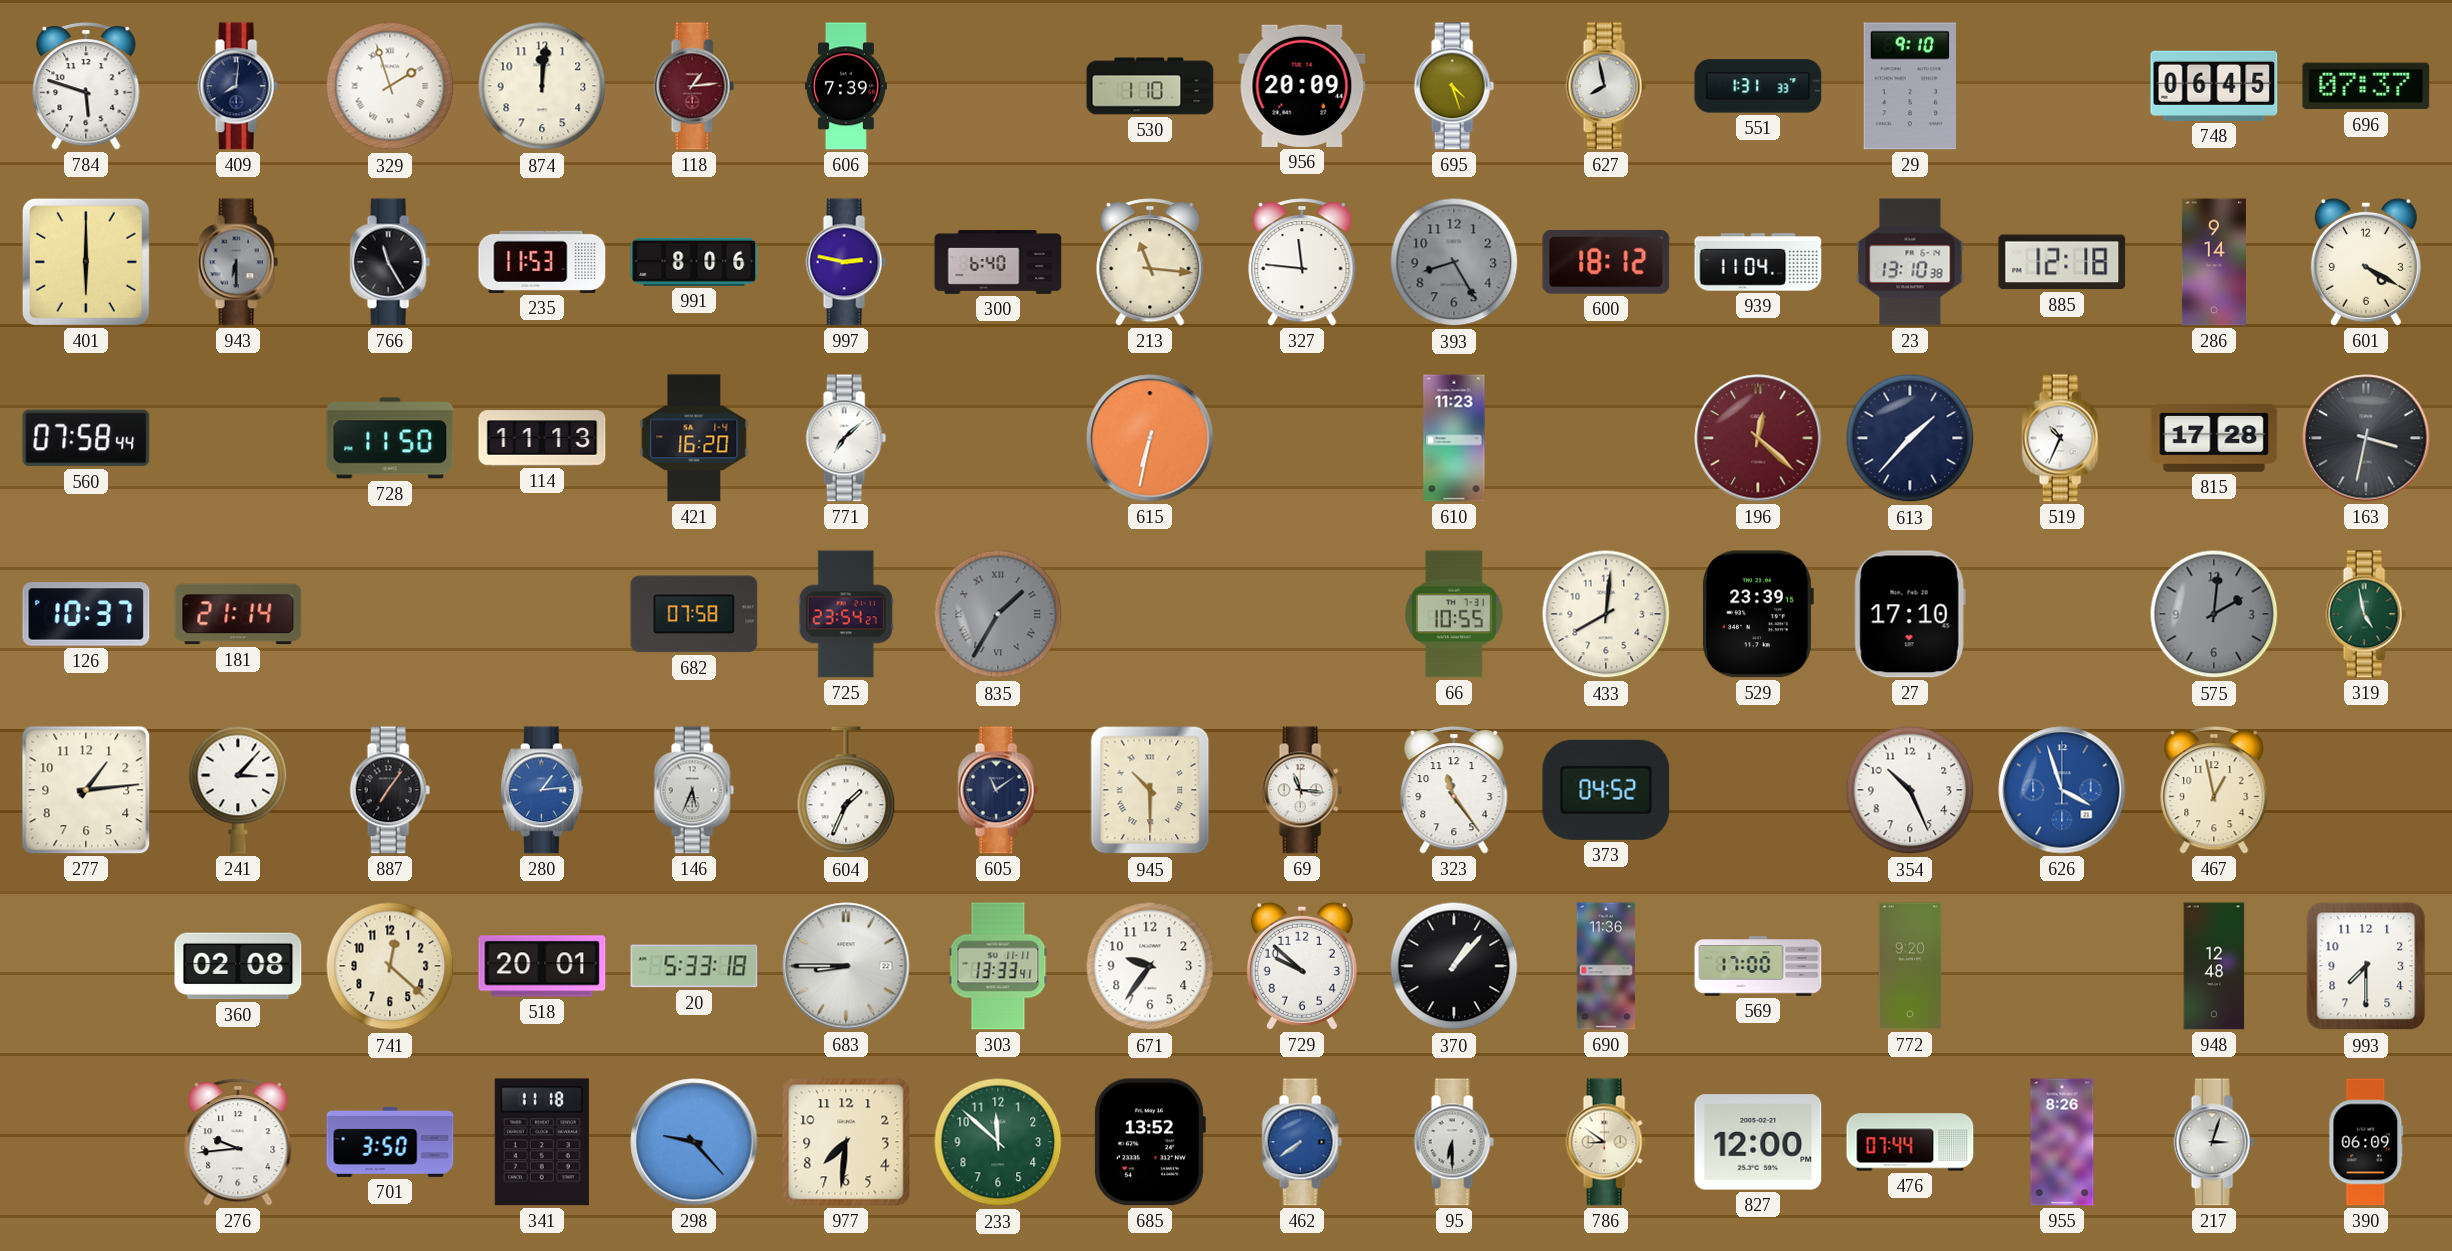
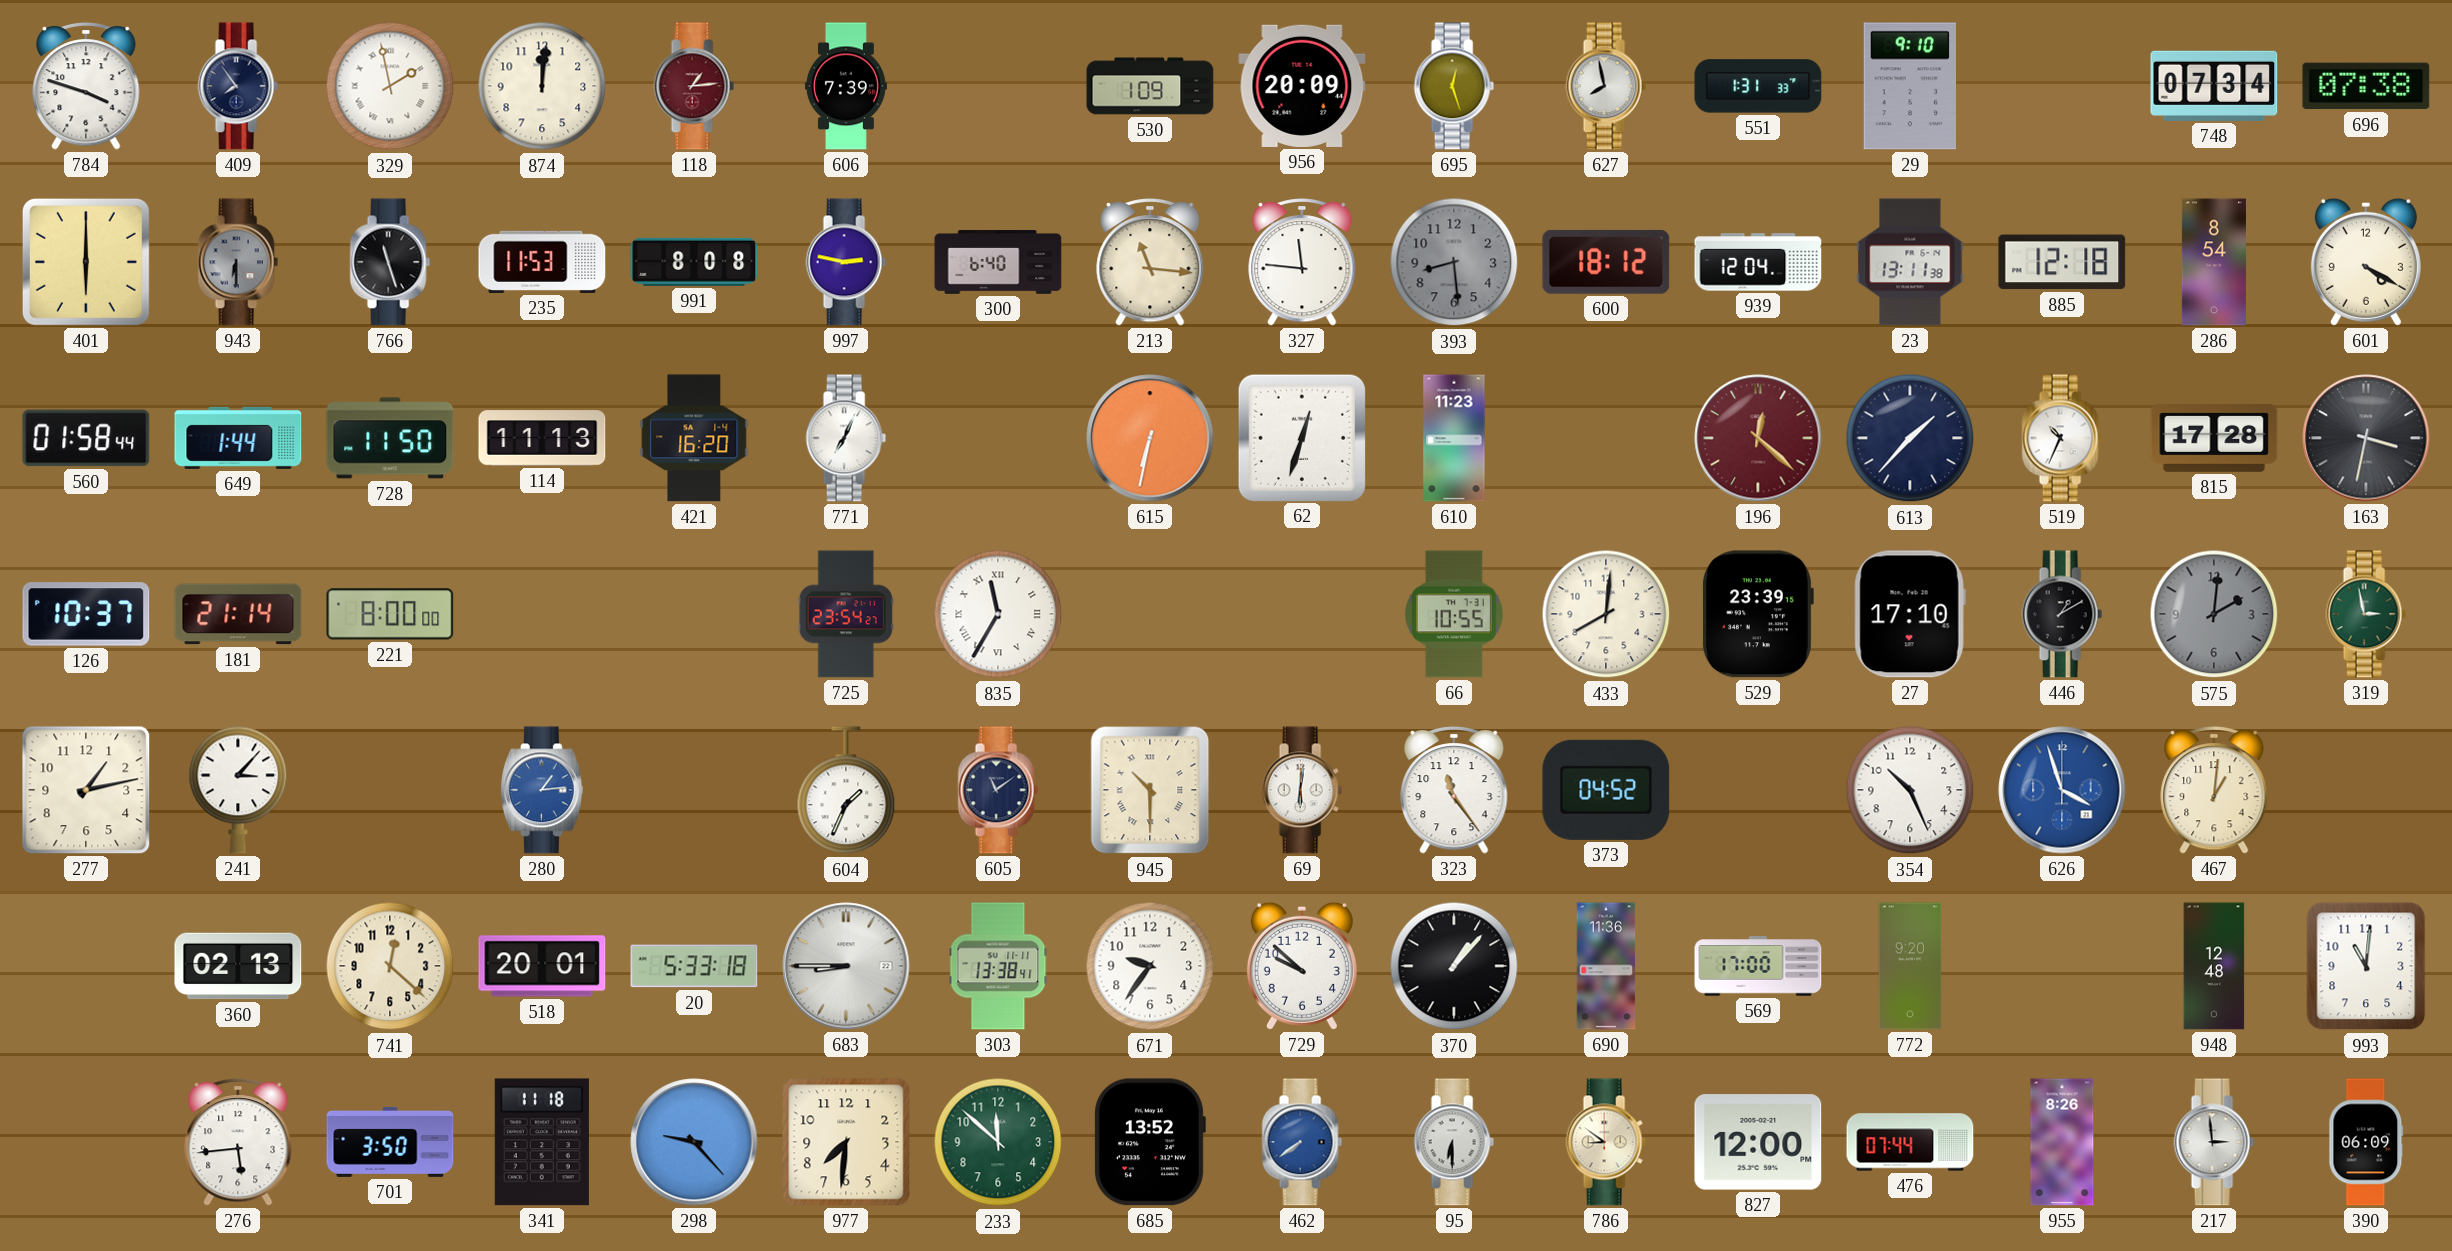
784: 5:48 -> 3:48 (86, 86)
409: 8:01 -> 7:54 (238, 86)
329: 1:57 -> 1:58 (390, 86)
530: 1:10 -> 1:09 (1150, 86)
695: 4:27 -> 12:27 (1454, 86)
748: 06:45 -> 07:34 (2214, 86)
696: 07:37 -> 07:38 (2366, 86)
766: 11:25 -> 11:27 (390, 262)
991: 8:06 -> 8:08 (694, 262)
393: 8:25 -> 8:29 (1454, 262)
939: 11:04 -> 12:04 (1758, 262)
23: 13:10 -> 13:11 (1910, 262)
286: 9:14 -> 8:54 (2214, 262)
560: 07:58 -> 01:58 (86, 438)
649: none -> 1:44 (238, 438)
771: 7:08 -> 7:04 (846, 438)
62: none -> 12:33 (1301, 437)
221: none -> 8:00 (390, 614)
682: 07:58 -> none (694, 614)
835: 1:35 -> 11:35 (998, 614)
835 dial: grey -> white (998, 614)
446: none -> 1:10 (2062, 614)
319: 4:58 -> 2:58 (2366, 614)
277: 1:14 -> 1:13 (86, 790)
887: 7:06 -> none (390, 790)
146: 5:34 -> none (694, 790)
69: 11:16 -> 6:01 (1302, 790)
467: 12:58 -> 1:01 (2214, 790)
360: 02:08 -> 02:13 (238, 966)
303: 13:33 -> 13:38 (998, 966)
993: 7:30 -> 11:01 (2366, 966)
276: 9:44 -> 5:44 (238, 1142)
217: 3:03 -> 2:59 (2214, 1142)
